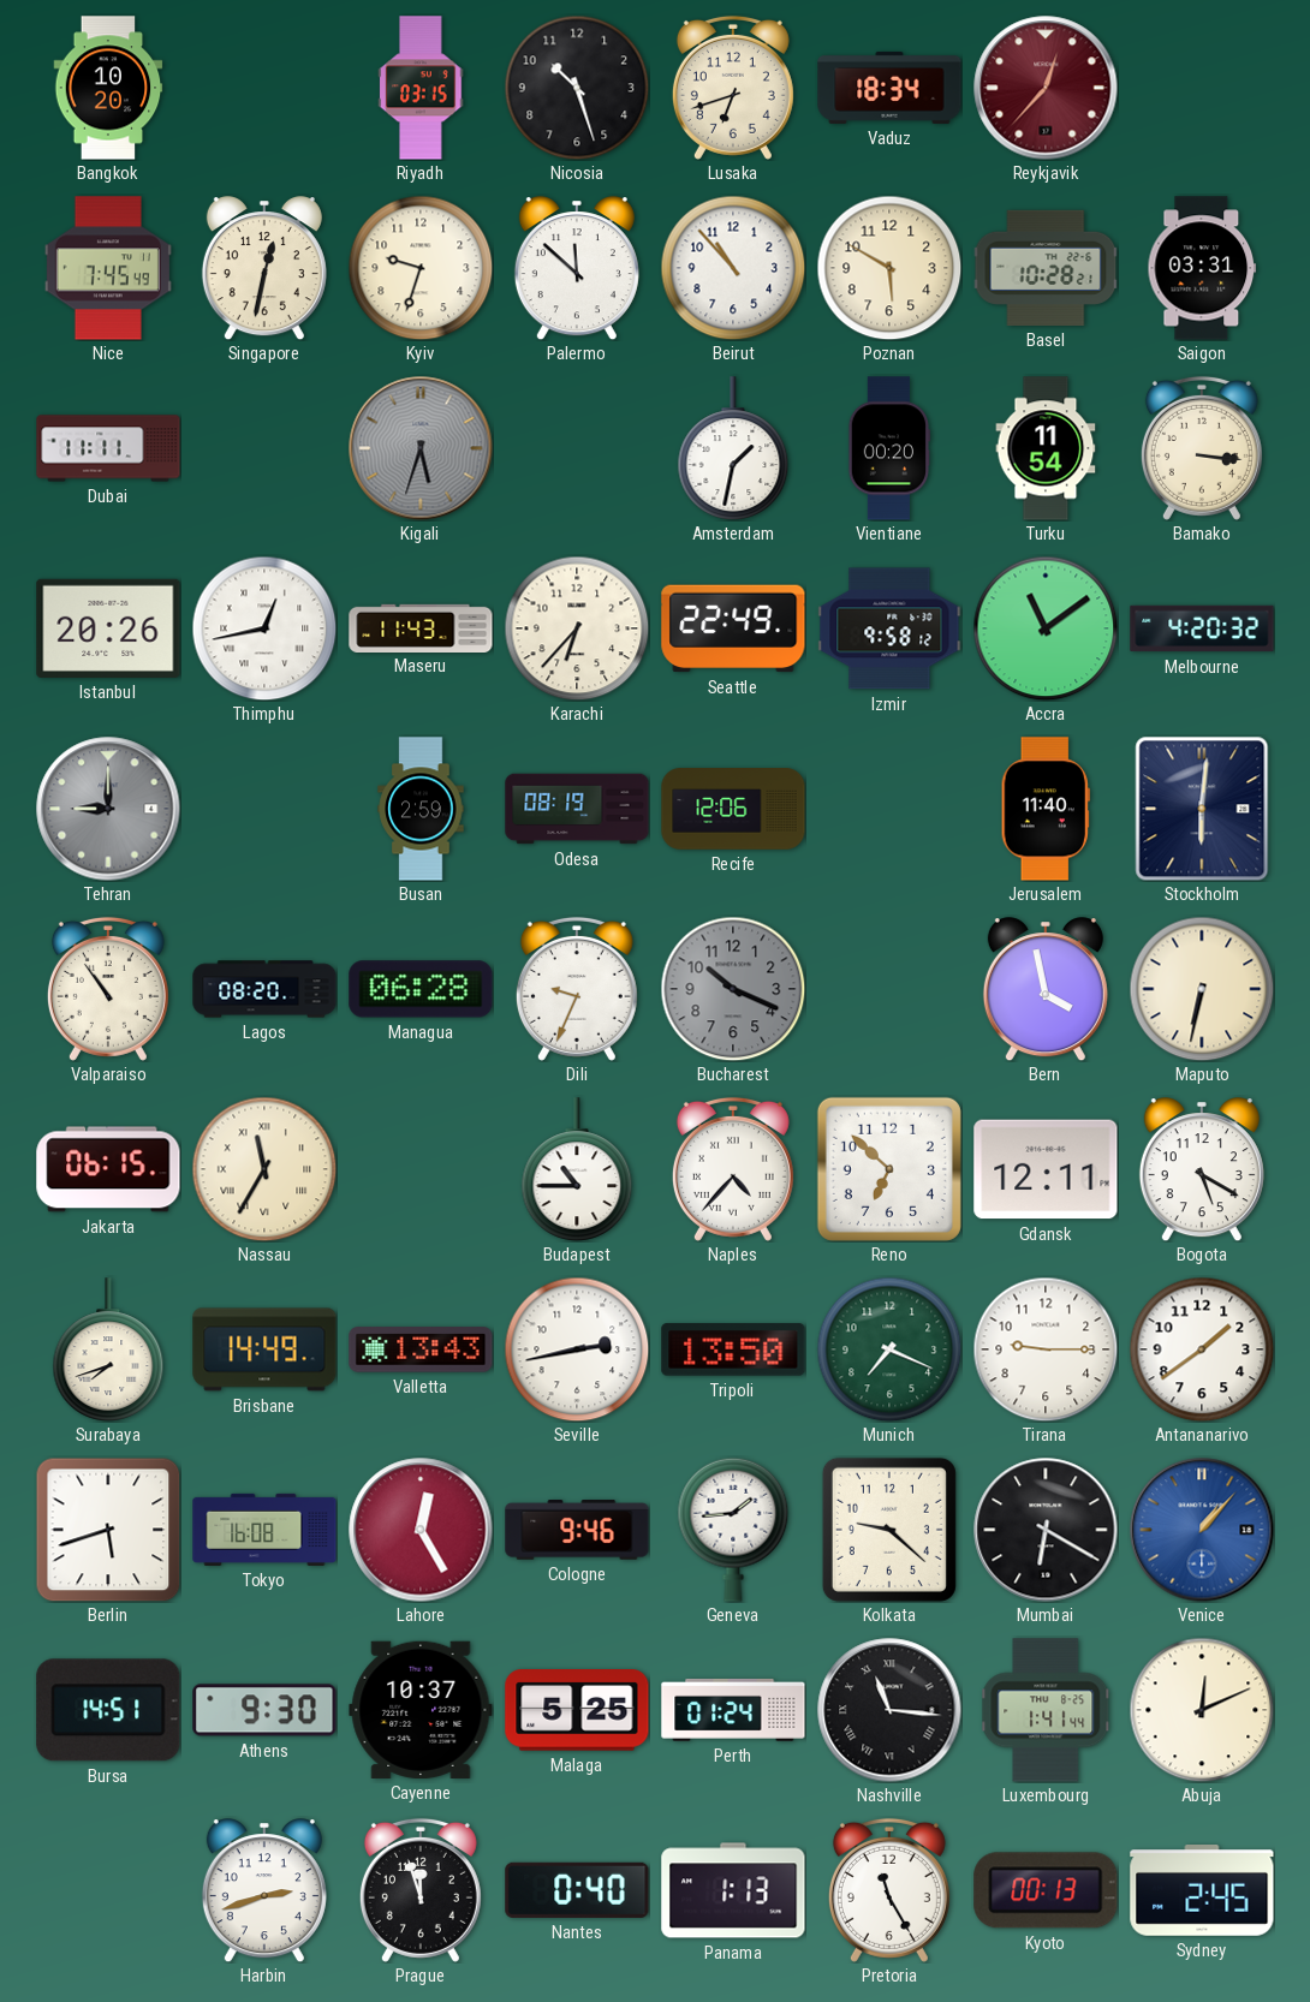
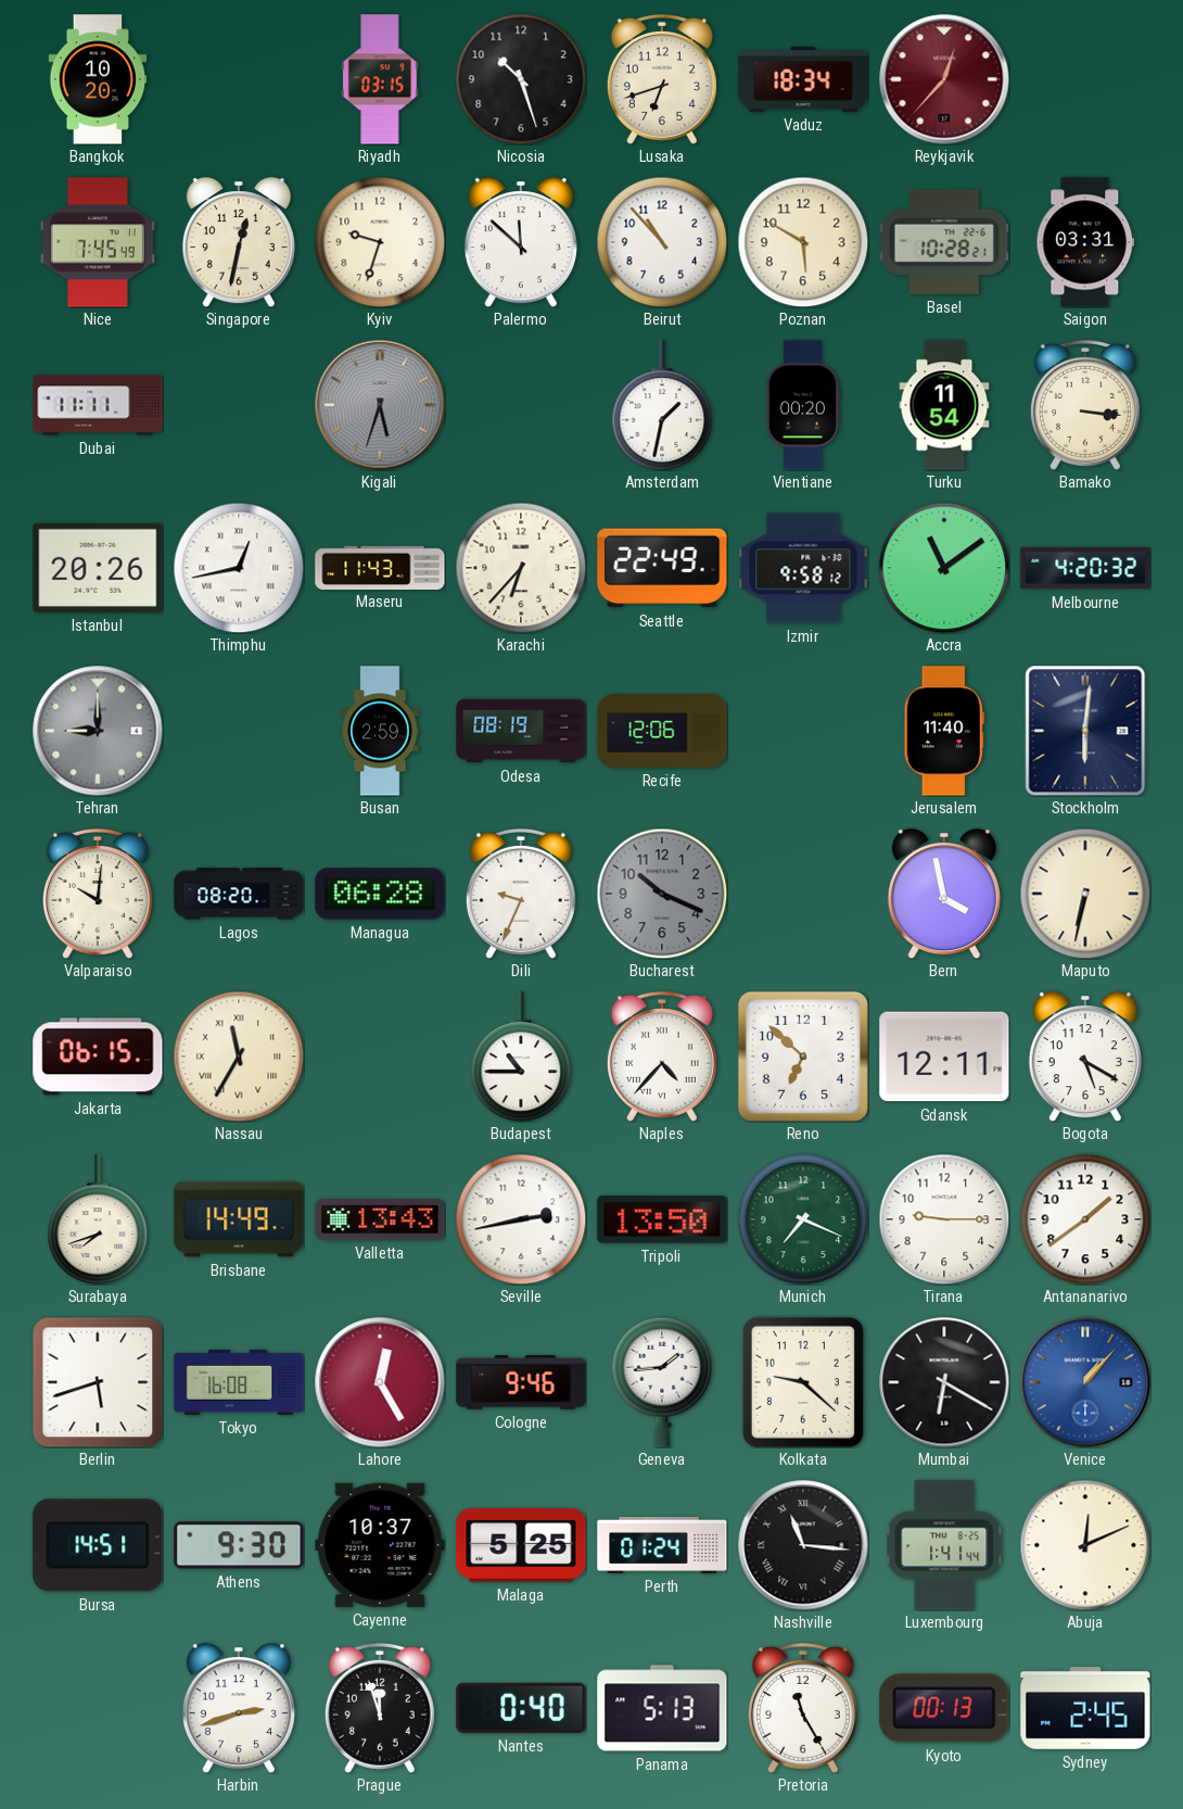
Valparaiso: 10:54 -> 10:01 (98, 894)
Panama: 1:13 -> 5:13 (662, 1708)
